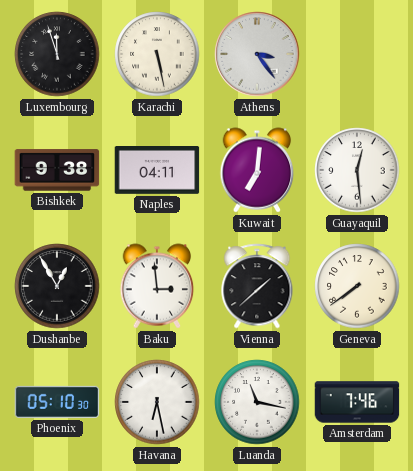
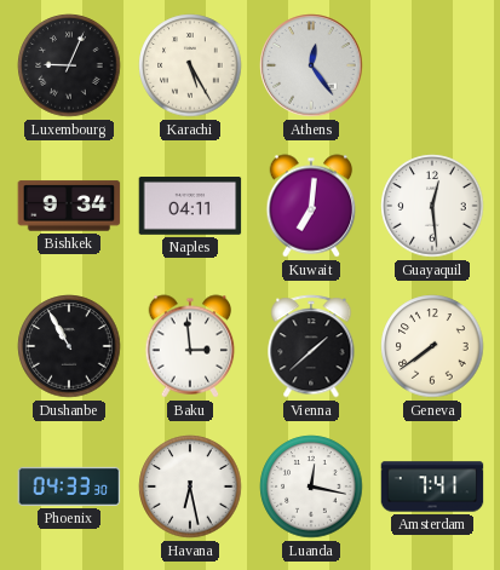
Luxembourg: 11:57 -> 9:04 (69, 65)
Karachi: 5:28 -> 5:25 (190, 65)
Athens: 3:24 -> 12:24 (311, 65)
Bishkek: 9:38 -> 9:34 (69, 206)
Dushanbe: 12:55 -> 10:55 (69, 346)
Phoenix: 05:10 -> 04:33 (69, 486)
Luanda: 11:17 -> 12:17 (311, 486)
Amsterdam: 7:46 -> 7:41 (432, 486)
